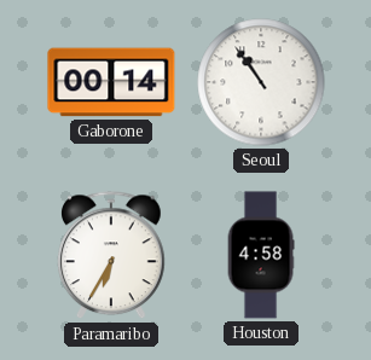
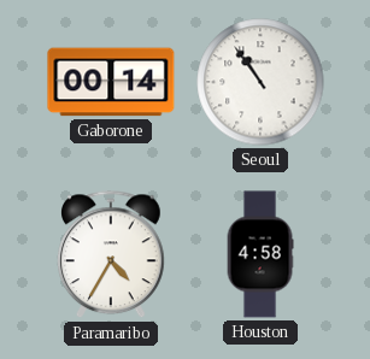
Paramaribo: 6:35 -> 4:35 (112, 255)
